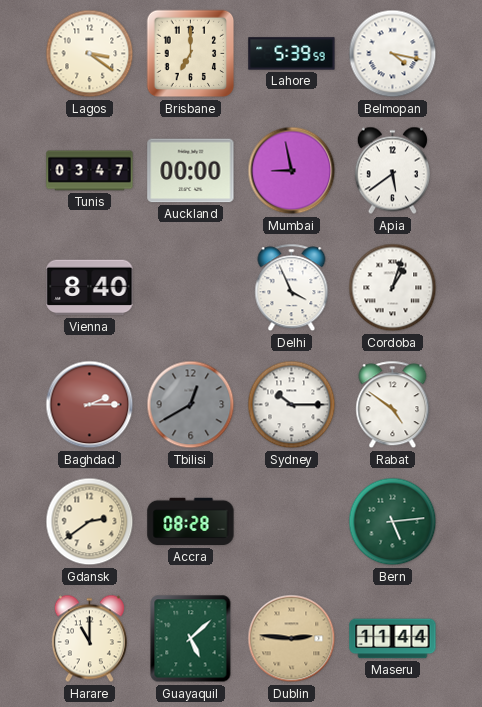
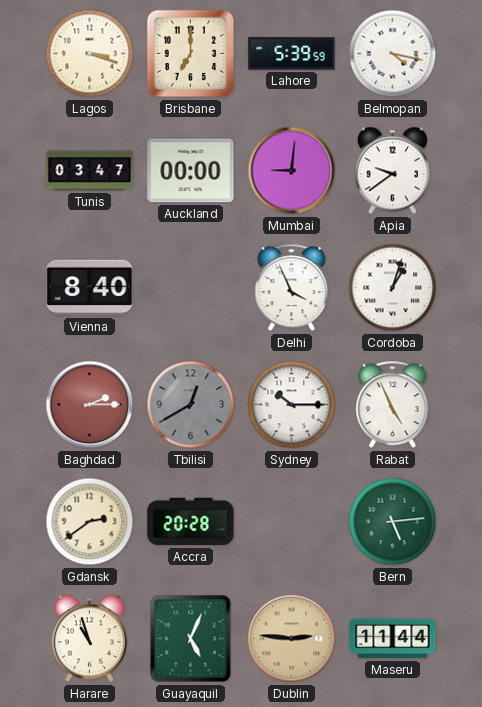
Lagos: 3:21 -> 3:18 (90, 54)
Mumbai: 8:58 -> 9:01 (292, 171)
Apia: 5:39 -> 9:39 (392, 171)
Rabat: 4:51 -> 4:56 (393, 405)
Accra: 08:28 -> 20:28 (191, 522)
Harare: 11:00 -> 10:57 (89, 639)
Guayaquil: 5:08 -> 5:04 (191, 639)
